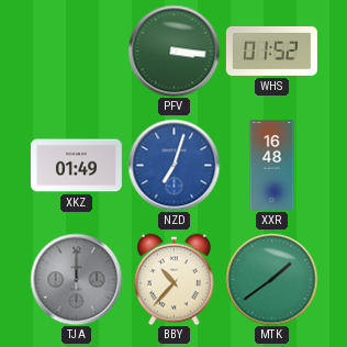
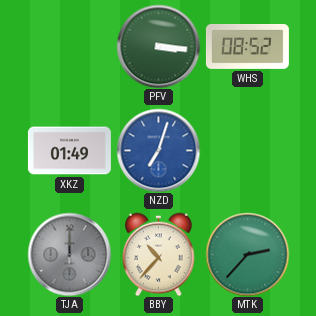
WHS: 01:52 -> 08:52 (247, 46)
XXR: 16:48 -> none (272, 165)
MTK: 1:39 -> 2:37 (247, 254)
